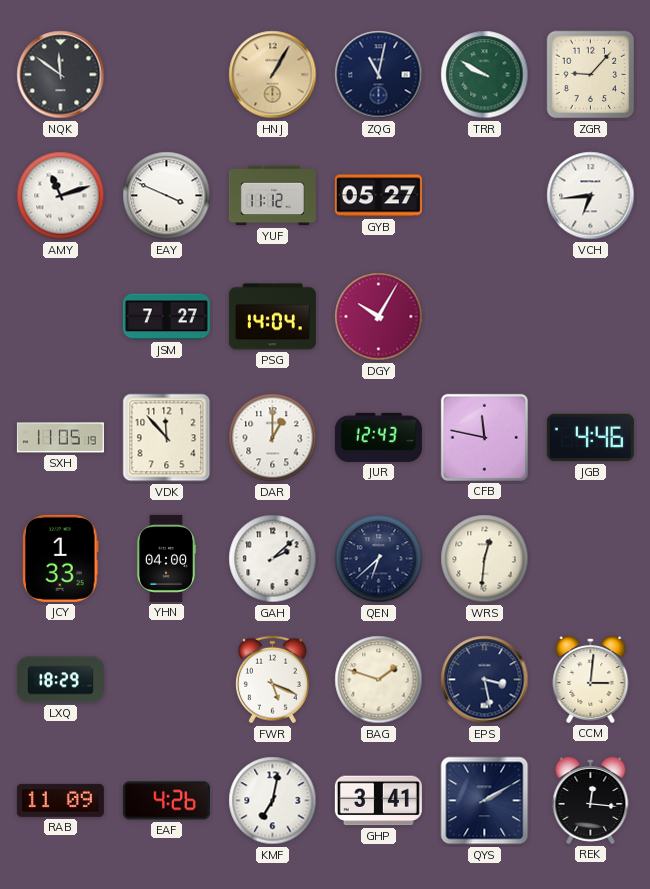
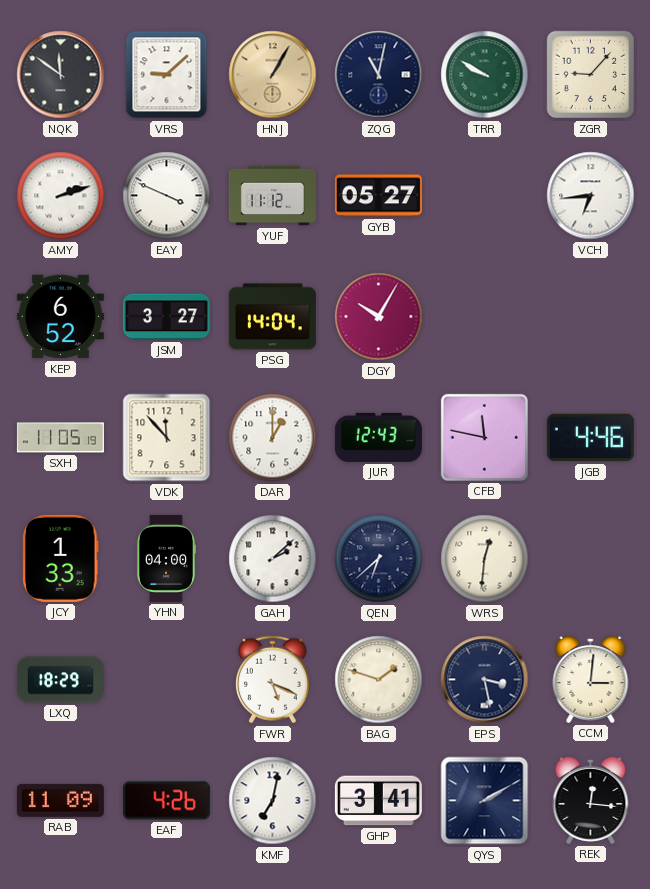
VRS: none -> 9:08 (167, 75)
AMY: 11:12 -> 2:12 (61, 196)
KEP: none -> 6:52 (60, 317)
JSM: 7:27 -> 3:27 (166, 317)
